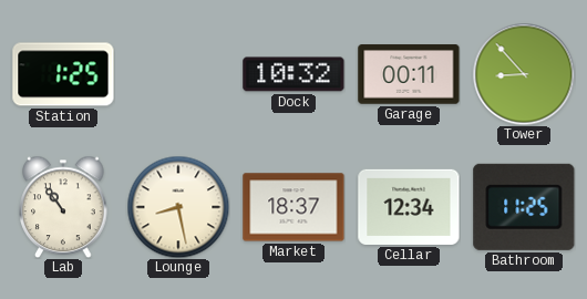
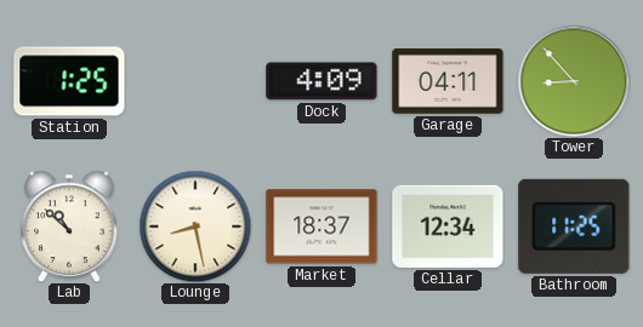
Dock: 10:32 -> 4:09 (321, 81)
Garage: 00:11 -> 04:11 (448, 81)
Lab: 10:54 -> 10:52 (69, 226)
